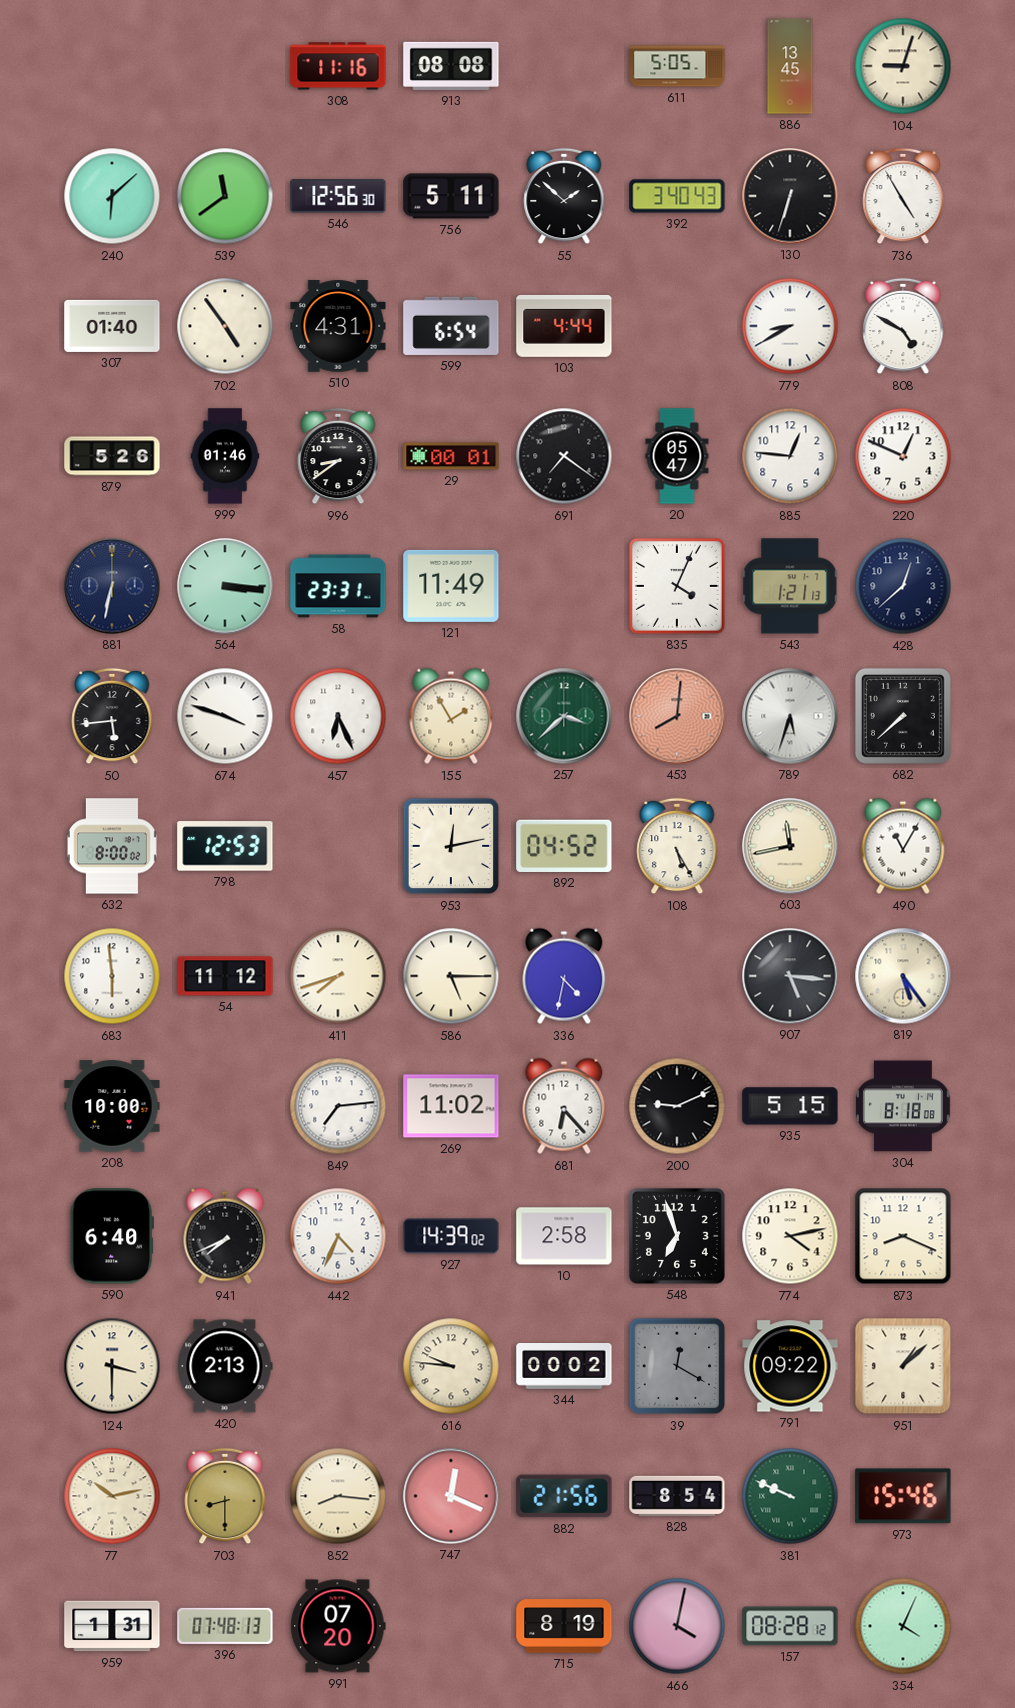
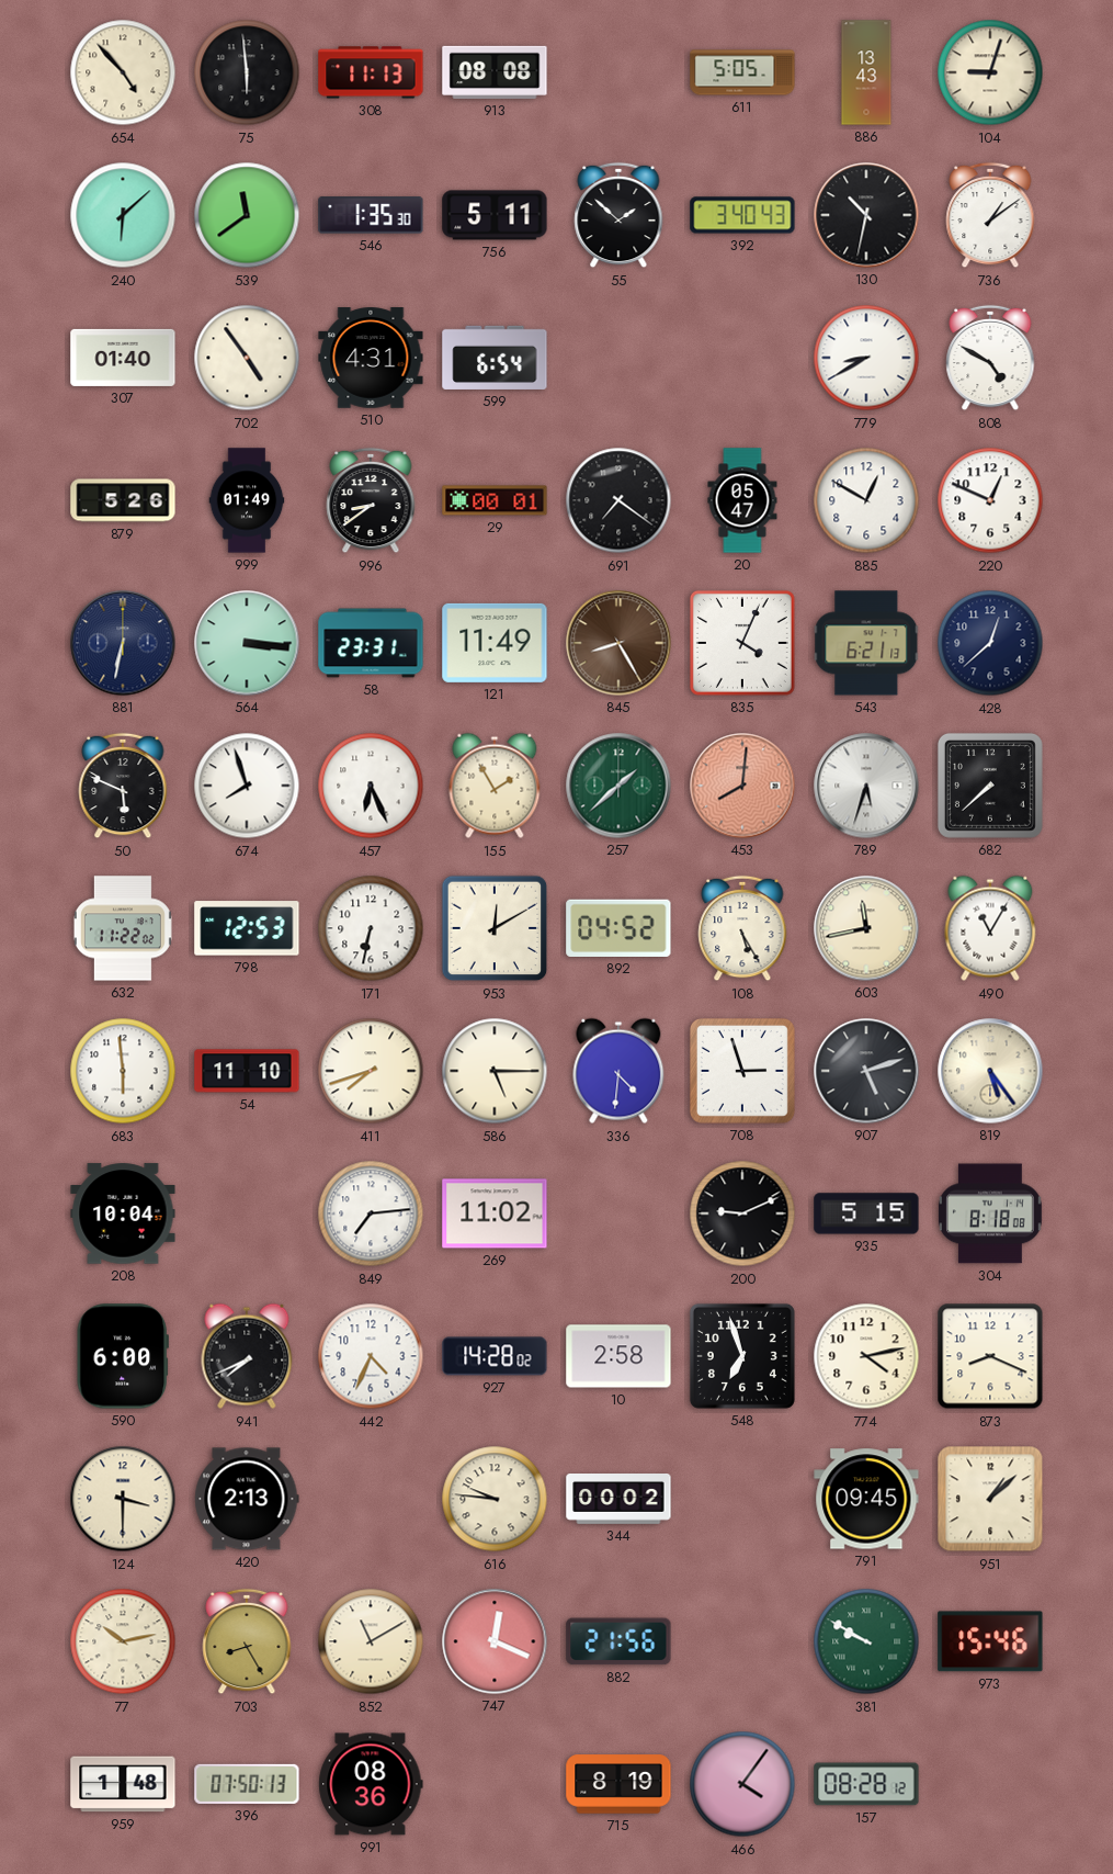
654: none -> 4:53 (123, 72)
75: none -> 5:59 (247, 72)
308: 11:16 -> 11:13 (371, 72)
886: 13:45 -> 13:43 (866, 72)
546: 12:56 -> 1:35 (371, 215)
130: 6:33 -> 10:32 (866, 215)
736: 4:55 -> 1:09 (990, 215)
103: 4:44 -> none (564, 326)
999: 01:46 -> 01:49 (247, 500)
885: 12:46 -> 12:50 (866, 500)
845: none -> 8:25 (618, 643)
543: 1:21 -> 6:21 (866, 643)
50: 5:44 -> 5:49 (123, 786)
674: 3:48 -> 7:57 (247, 786)
257: 3:38 -> 1:38 (618, 786)
632: 8:00 -> 11:22 (123, 928)
171: none -> 6:32 (371, 928)
953: 12:13 -> 12:10 (495, 928)
54: 11:12 -> 11:10 (247, 1071)
336: 4:32 -> 4:31 (618, 1071)
708: none -> 2:57 (742, 1071)
907: 5:16 -> 5:12 (866, 1071)
208: 10:00 -> 10:04 (123, 1213)
681: 6:23 -> none (564, 1106)
590: 6:40 -> 6:00 (123, 1356)
927: 14:39 -> 14:28 (495, 1356)
39: 12:20 -> none (677, 1366)
791: 09:22 -> 09:45 (866, 1499)
703: 8:30 -> 8:25 (247, 1641)
852: 8:16 -> 11:10 (371, 1641)
828: 8:54 -> none (677, 1496)
381: 9:49 -> 9:50 (866, 1641)
959: 1:31 -> 1:48 (123, 1784)
396: 07:48 -> 07:50 (247, 1784)
991: 07:20 -> 08:36 (371, 1784)
466: 4:02 -> 4:06 (742, 1784)
354: 4:04 -> none (903, 1626)
